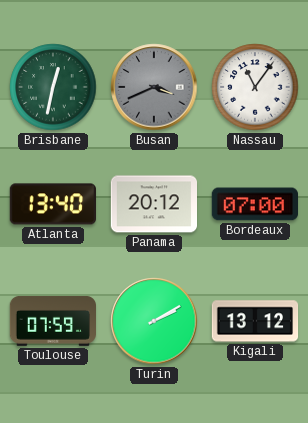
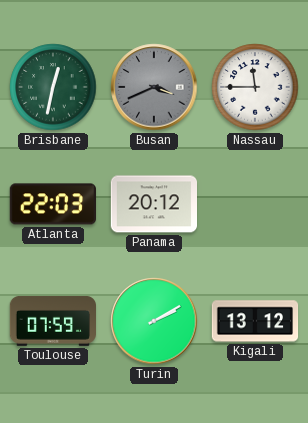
Nassau: 11:06 -> 11:45 (255, 87)
Atlanta: 13:40 -> 22:03 (52, 204)
Bordeaux: 07:00 -> none (254, 204)
